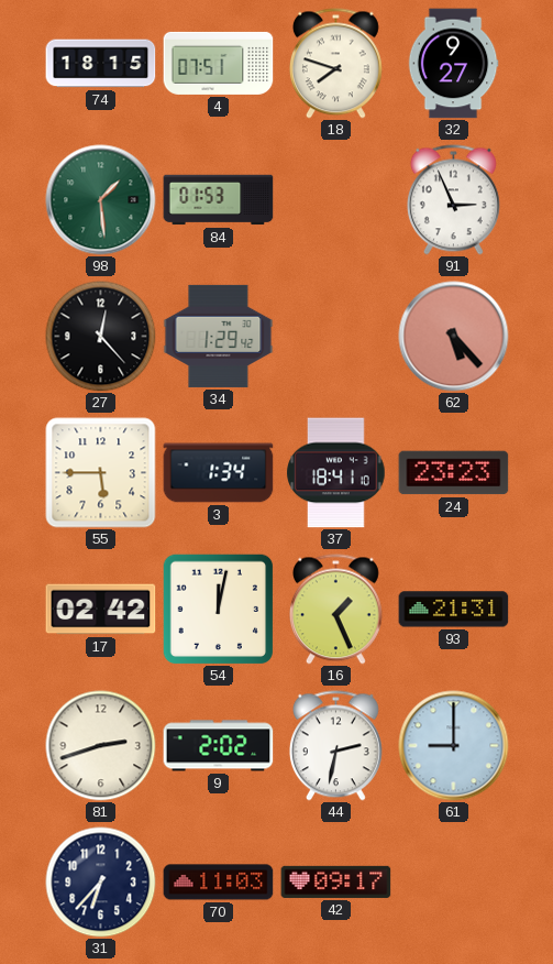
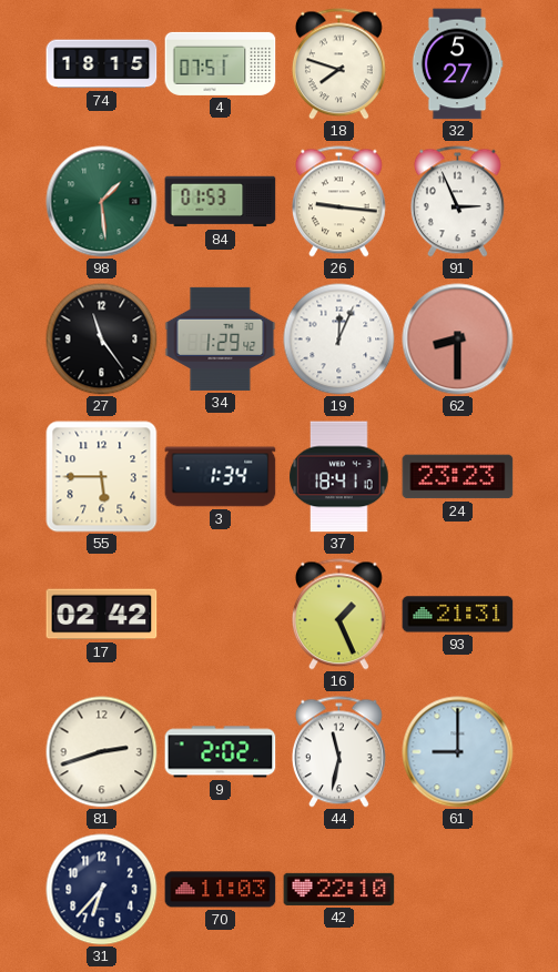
32: 9:27 -> 5:27 (457, 64)
26: none -> 9:16 (338, 202)
27: 12:23 -> 11:24 (102, 340)
19: none -> 12:04 (339, 340)
62: 5:23 -> 8:30 (458, 340)
54: 12:02 -> none (218, 609)
44: 2:32 -> 11:32 (338, 752)
42: 09:17 -> 22:10 (339, 889)
